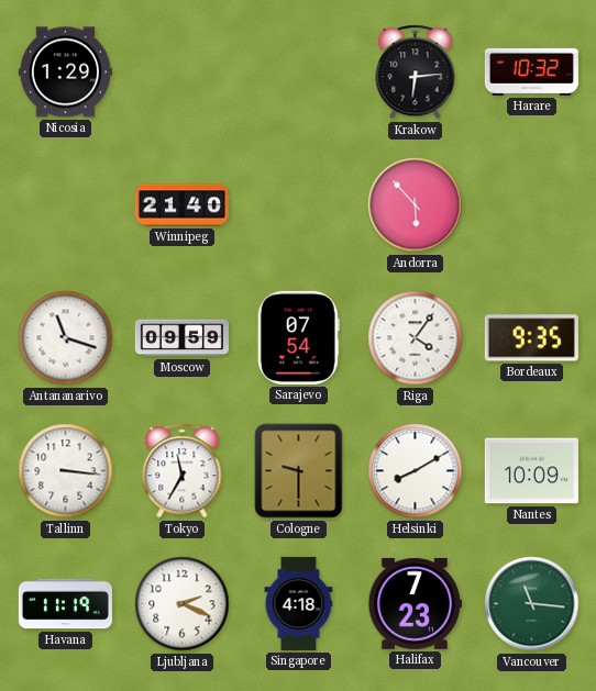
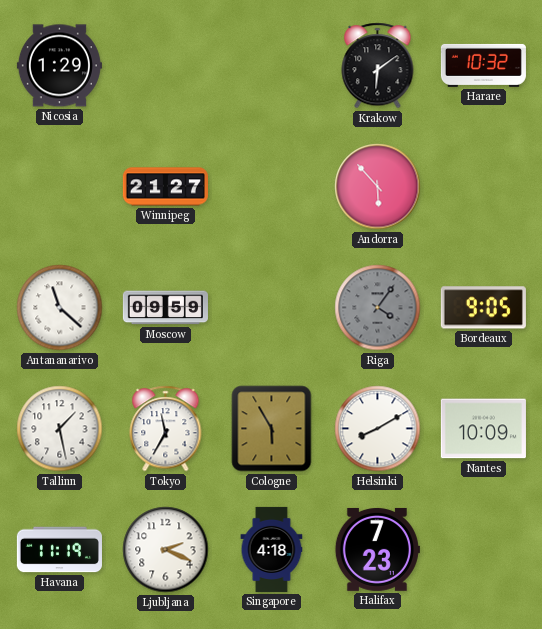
Krakow: 6:14 -> 6:09 (378, 66)
Winnipeg: 21:40 -> 21:27 (165, 187)
Antananarivo: 11:18 -> 11:22 (60, 308)
Sarajevo: 07:54 -> none (298, 337)
Riga dial: white -> grey (378, 308)
Bordeaux: 9:35 -> 9:05 (483, 308)
Tallinn: 3:16 -> 1:28 (60, 429)
Cologne: 9:30 -> 5:55 (272, 429)
Vancouver: 11:16 -> none (532, 604)
